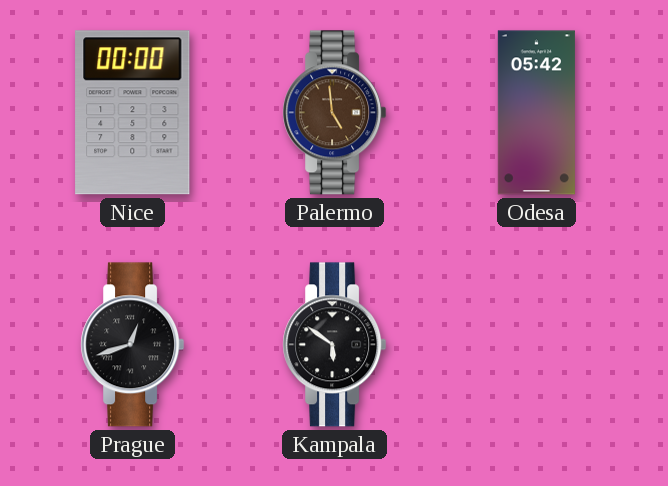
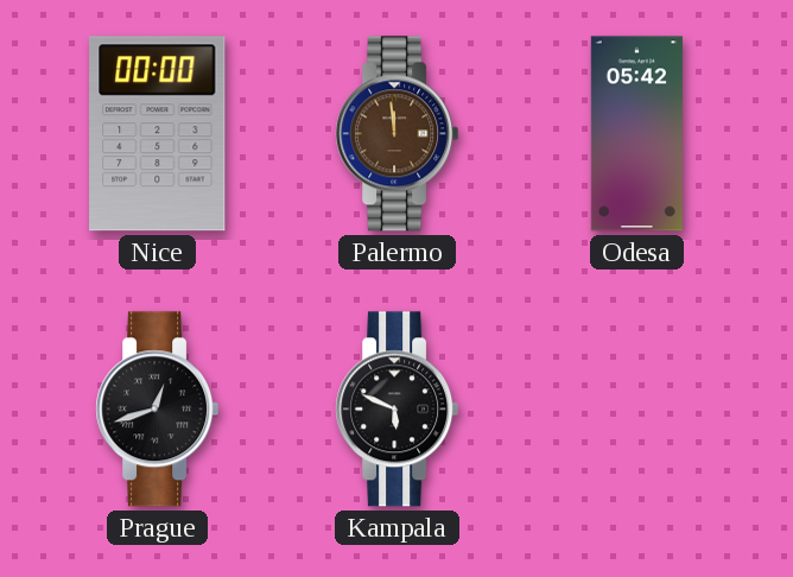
Palermo: 4:59 -> 11:59 (398, 134)
Kampala: 5:51 -> 5:49 (398, 410)
